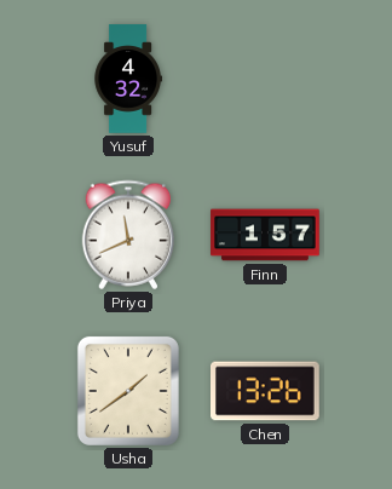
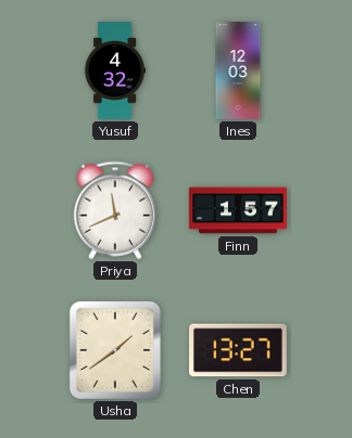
Ines: none -> 12:03 (238, 70)
Chen: 13:26 -> 13:27 (239, 350)
